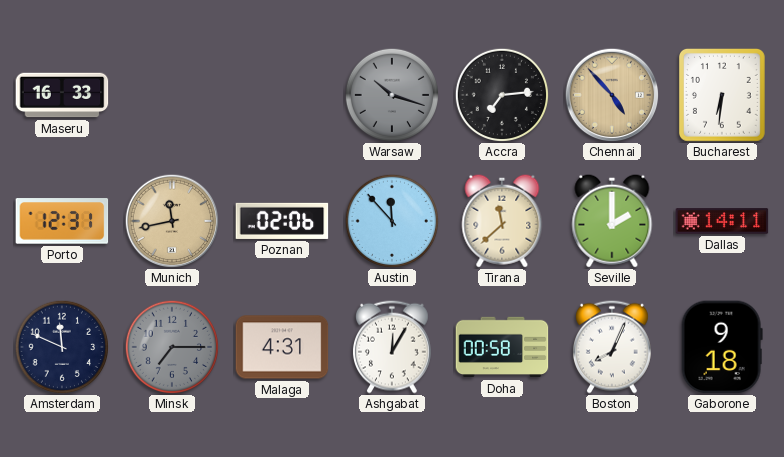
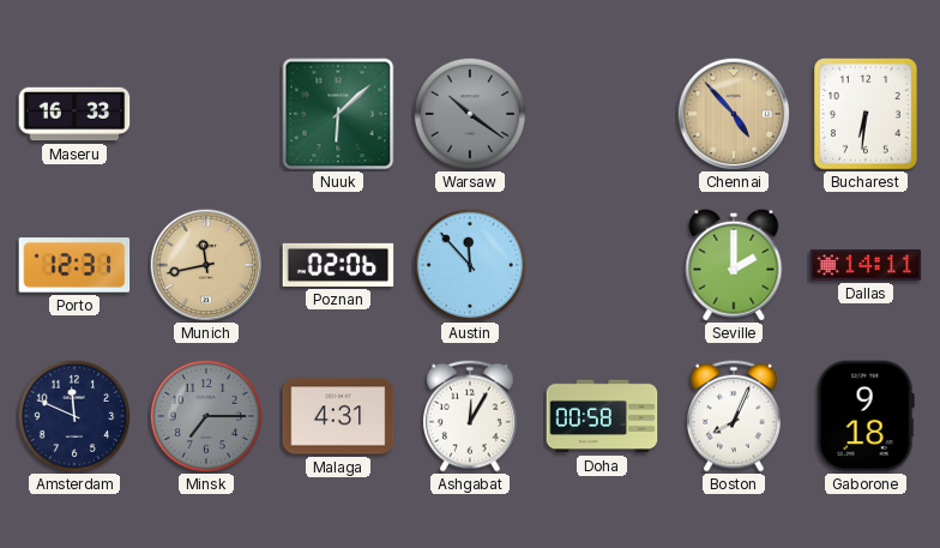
Nuuk: none -> 6:08 (338, 114)
Warsaw: 10:18 -> 10:21 (469, 113)
Accra: 7:14 -> none (501, 94)
Tirana: 11:38 -> none (502, 221)
